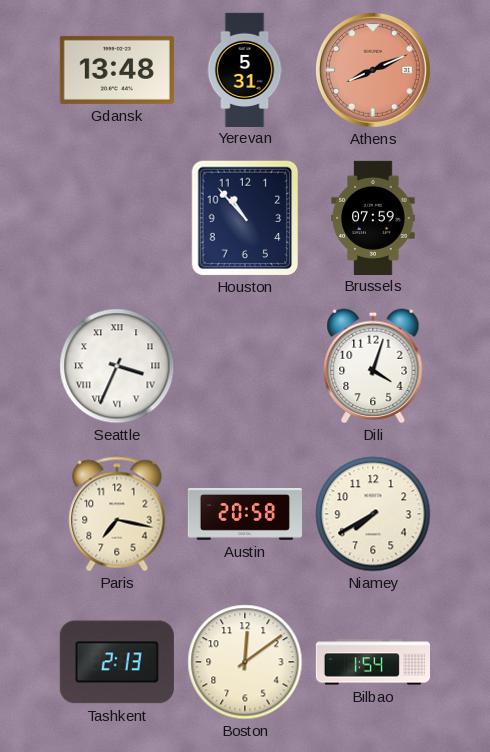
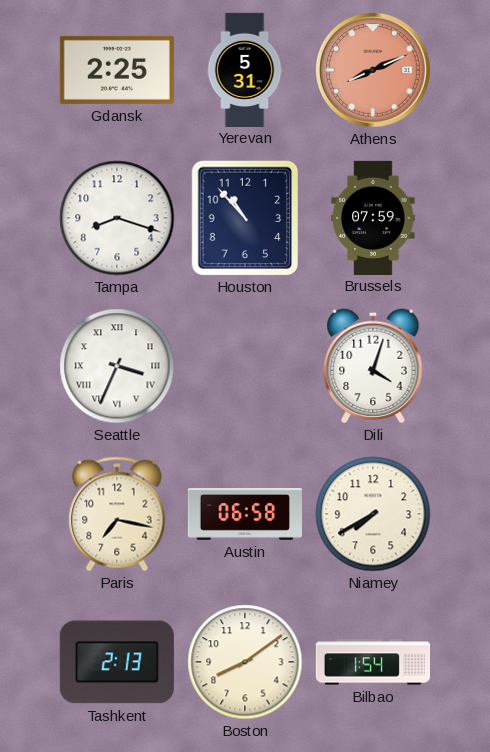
Gdansk: 13:48 -> 2:25 (117, 70)
Tampa: none -> 8:18 (117, 218)
Austin: 20:58 -> 06:58 (244, 515)
Boston: 12:09 -> 8:09 (245, 662)
